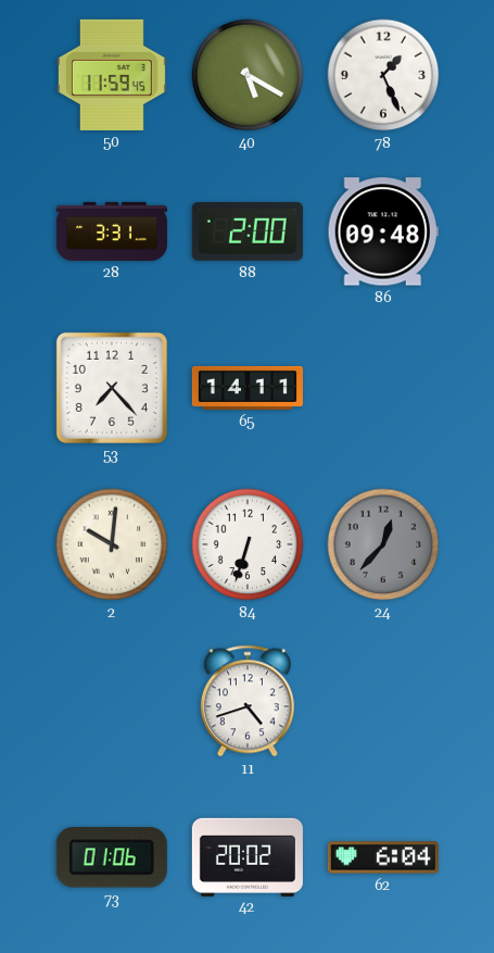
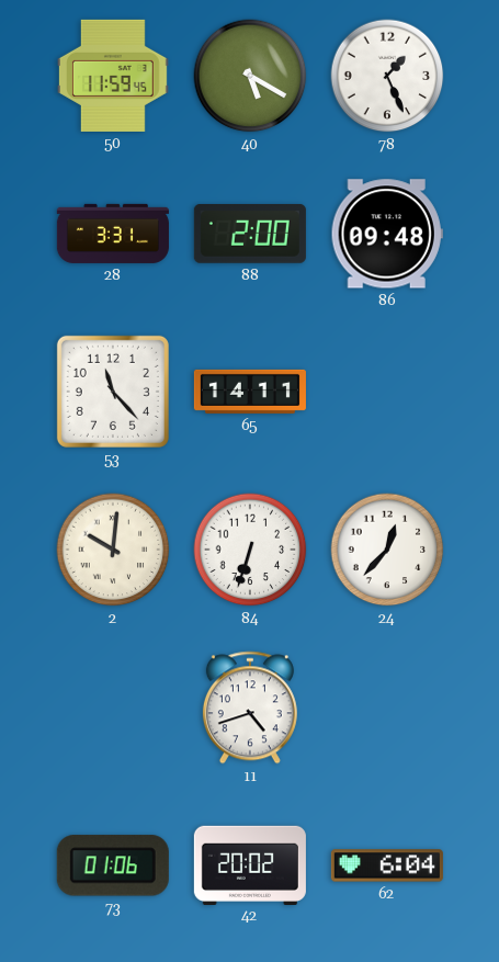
53: 7:23 -> 11:23 (113, 392)
24 dial: grey -> white (387, 550)
